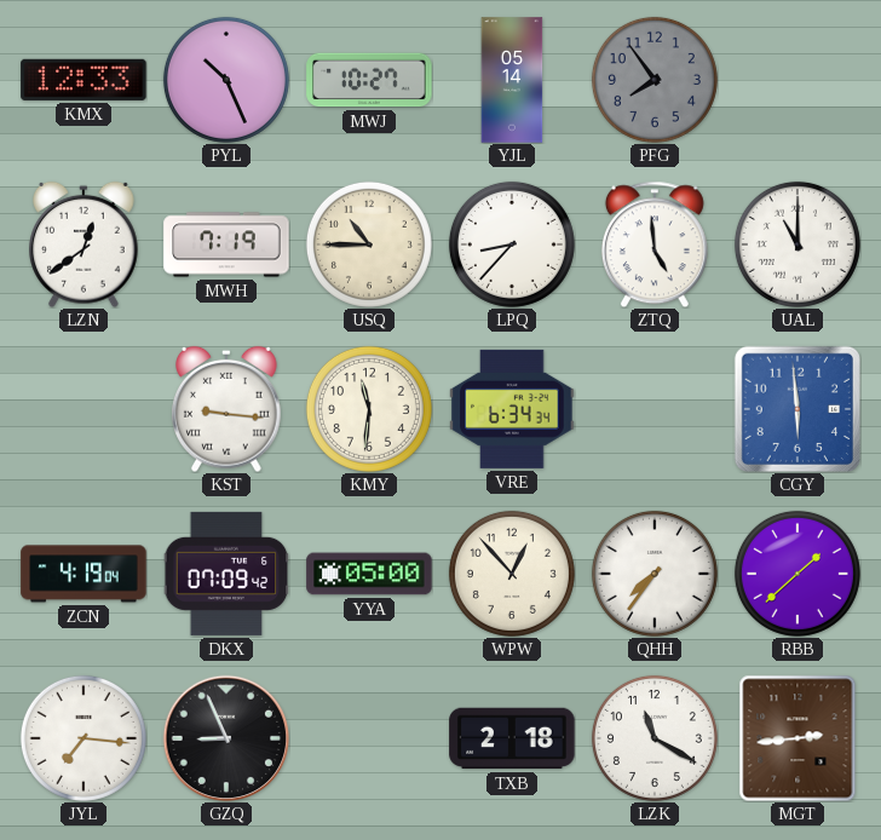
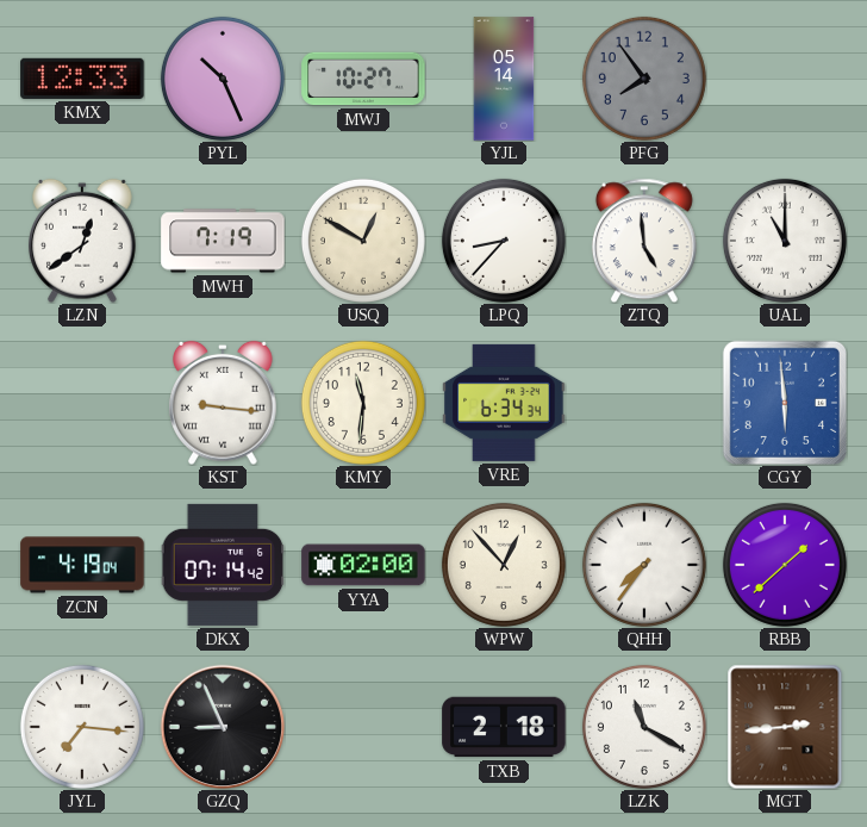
USQ: 10:45 -> 12:50 (363, 241)
DKX: 07:09 -> 07:14 (223, 565)
YYA: 05:00 -> 02:00 (363, 565)
